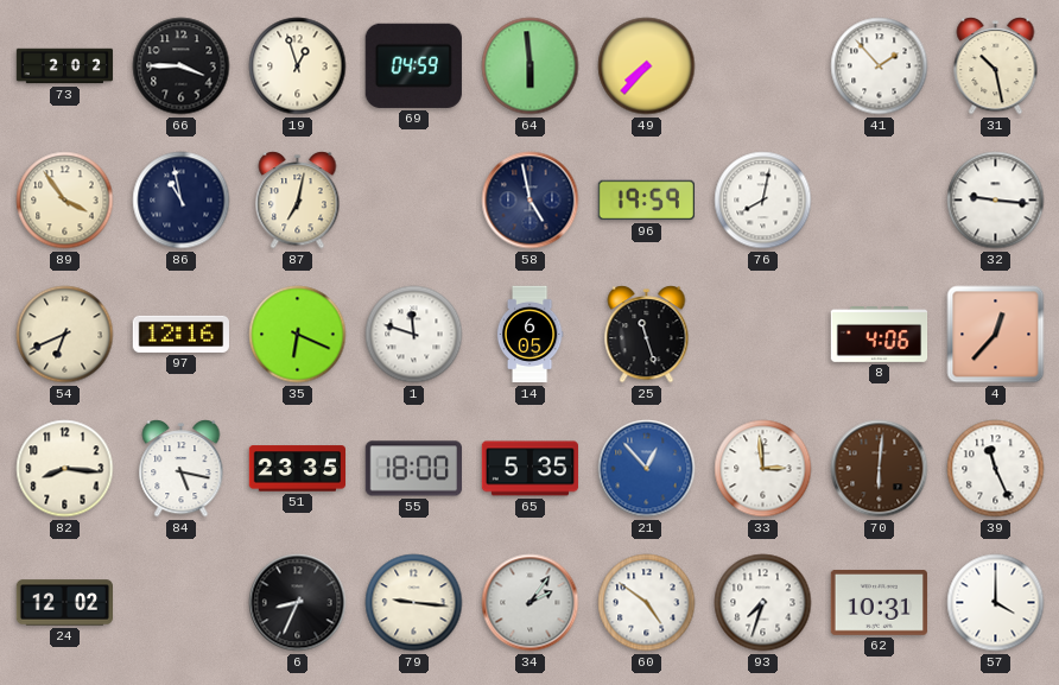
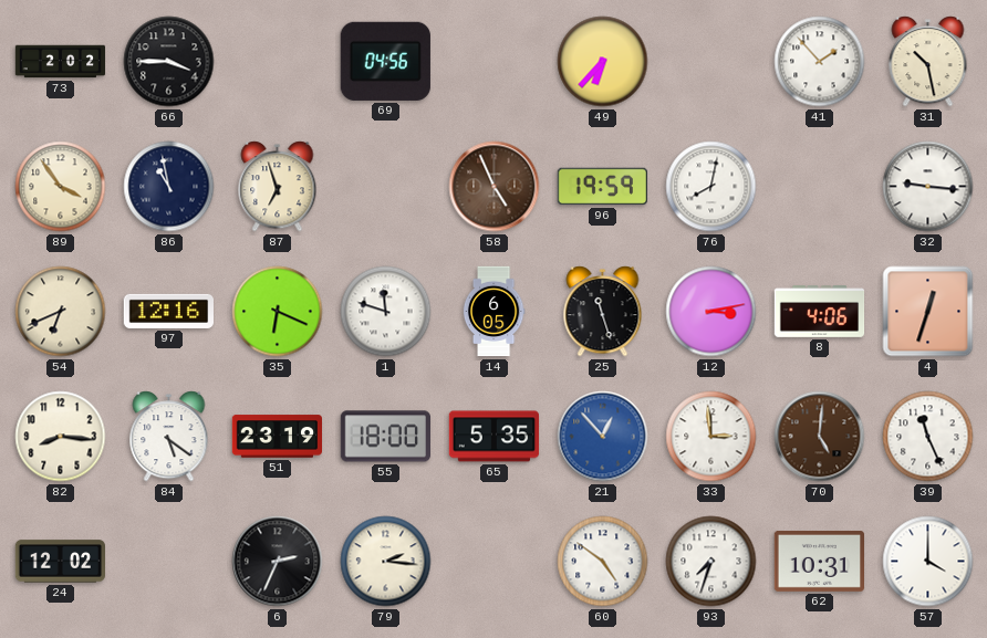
19: 12:57 -> none (298, 66)
69: 04:59 -> 04:56 (385, 61)
64: 5:59 -> none (531, 66)
49: 7:37 -> 6:37 (603, 62)
87: 7:02 -> 6:57 (278, 187)
58: 4:58 -> 4:56 (495, 187)
58 dial: navy -> brown (495, 187)
12: none -> 3:13 (711, 312)
4: 12:37 -> 12:33 (928, 312)
84: 5:17 -> 5:21 (169, 437)
51: 23:35 -> 23:19 (277, 437)
70: 6:01 -> 5:01 (820, 437)
6: 8:34 -> 2:34 (278, 562)
79: 9:16 -> 2:16 (386, 562)
34: 2:06 -> none (531, 603)
